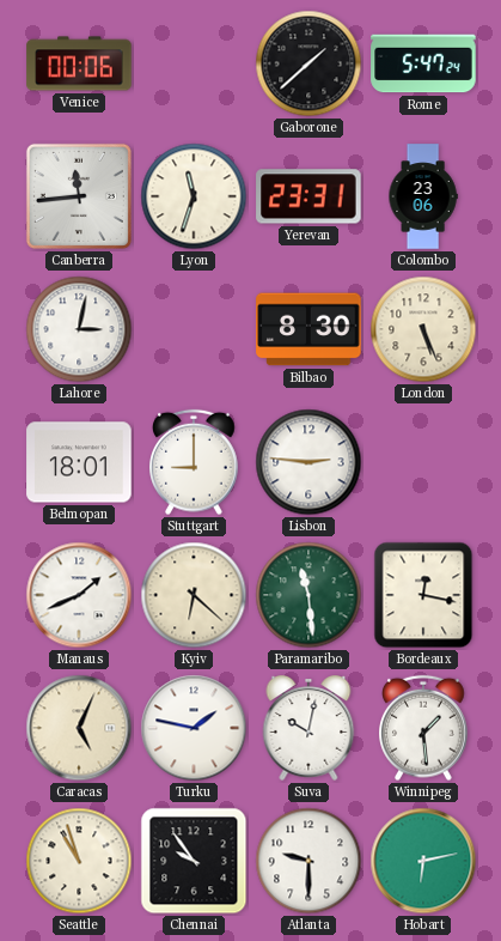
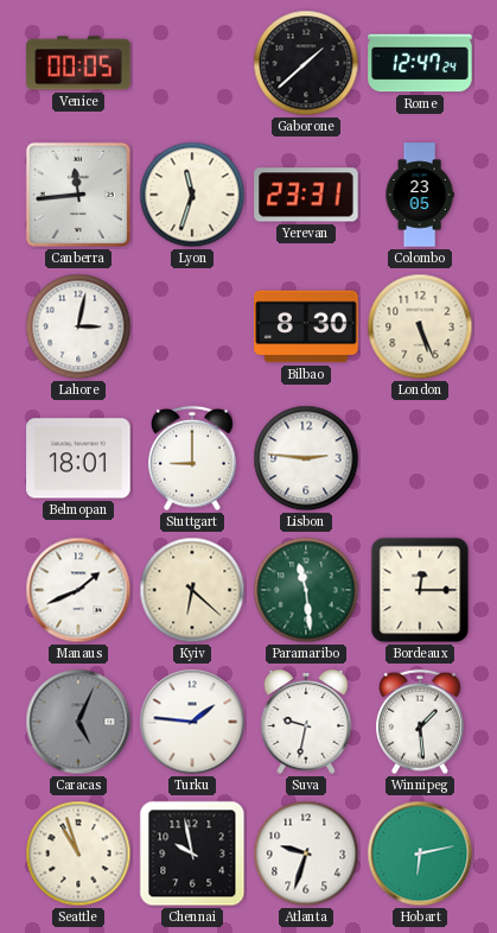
Venice: 00:06 -> 00:05 (78, 63)
Rome: 5:47 -> 12:47 (420, 63)
Colombo: 23:06 -> 23:05 (420, 195)
Bordeaux: 12:17 -> 12:15 (420, 590)
Caracas dial: cream -> grey (78, 722)
Turku: 1:47 -> 1:46 (192, 722)
Suva: 10:02 -> 9:32 (306, 723)
Chennai: 9:54 -> 9:58 (192, 853)
Atlanta: 9:30 -> 9:33 (306, 853)
